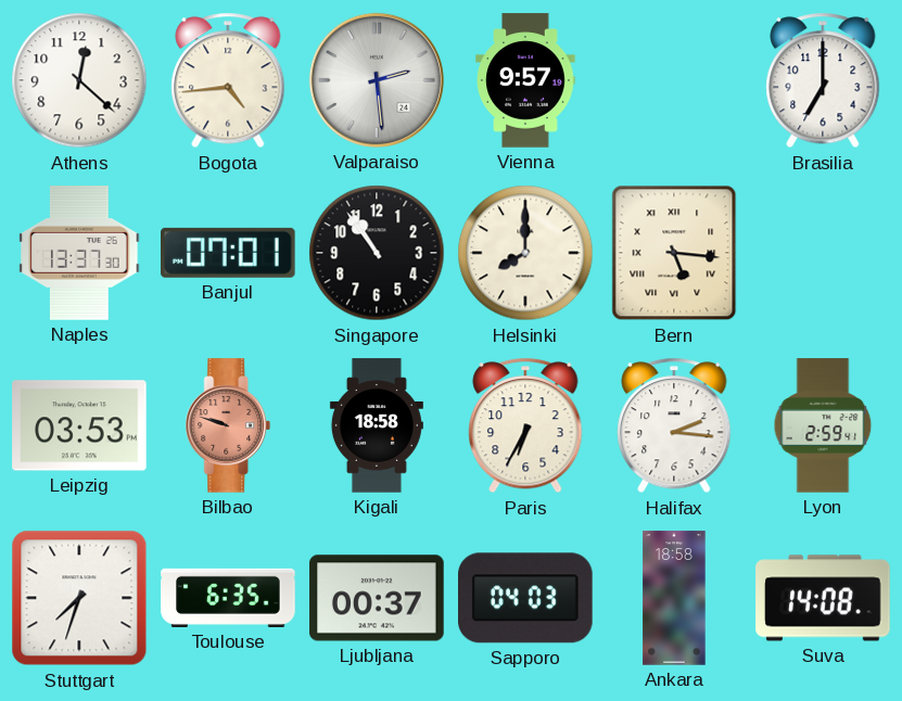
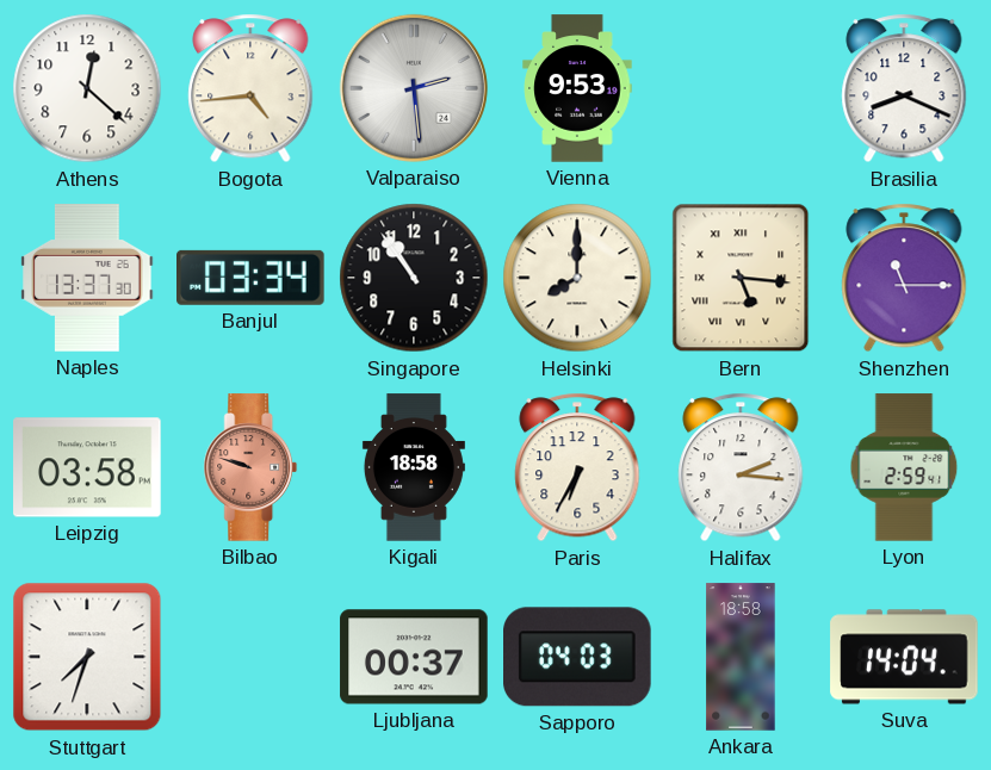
Vienna: 9:57 -> 9:53 (577, 88)
Brasilia: 7:00 -> 8:19 (904, 88)
Banjul: 07:01 -> 03:34 (252, 278)
Shenzhen: none -> 11:15 (904, 278)
Leipzig: 03:53 -> 03:58 (87, 467)
Toulouse: 6:35 -> none (228, 598)
Suva: 14:08 -> 14:04 (904, 657)
